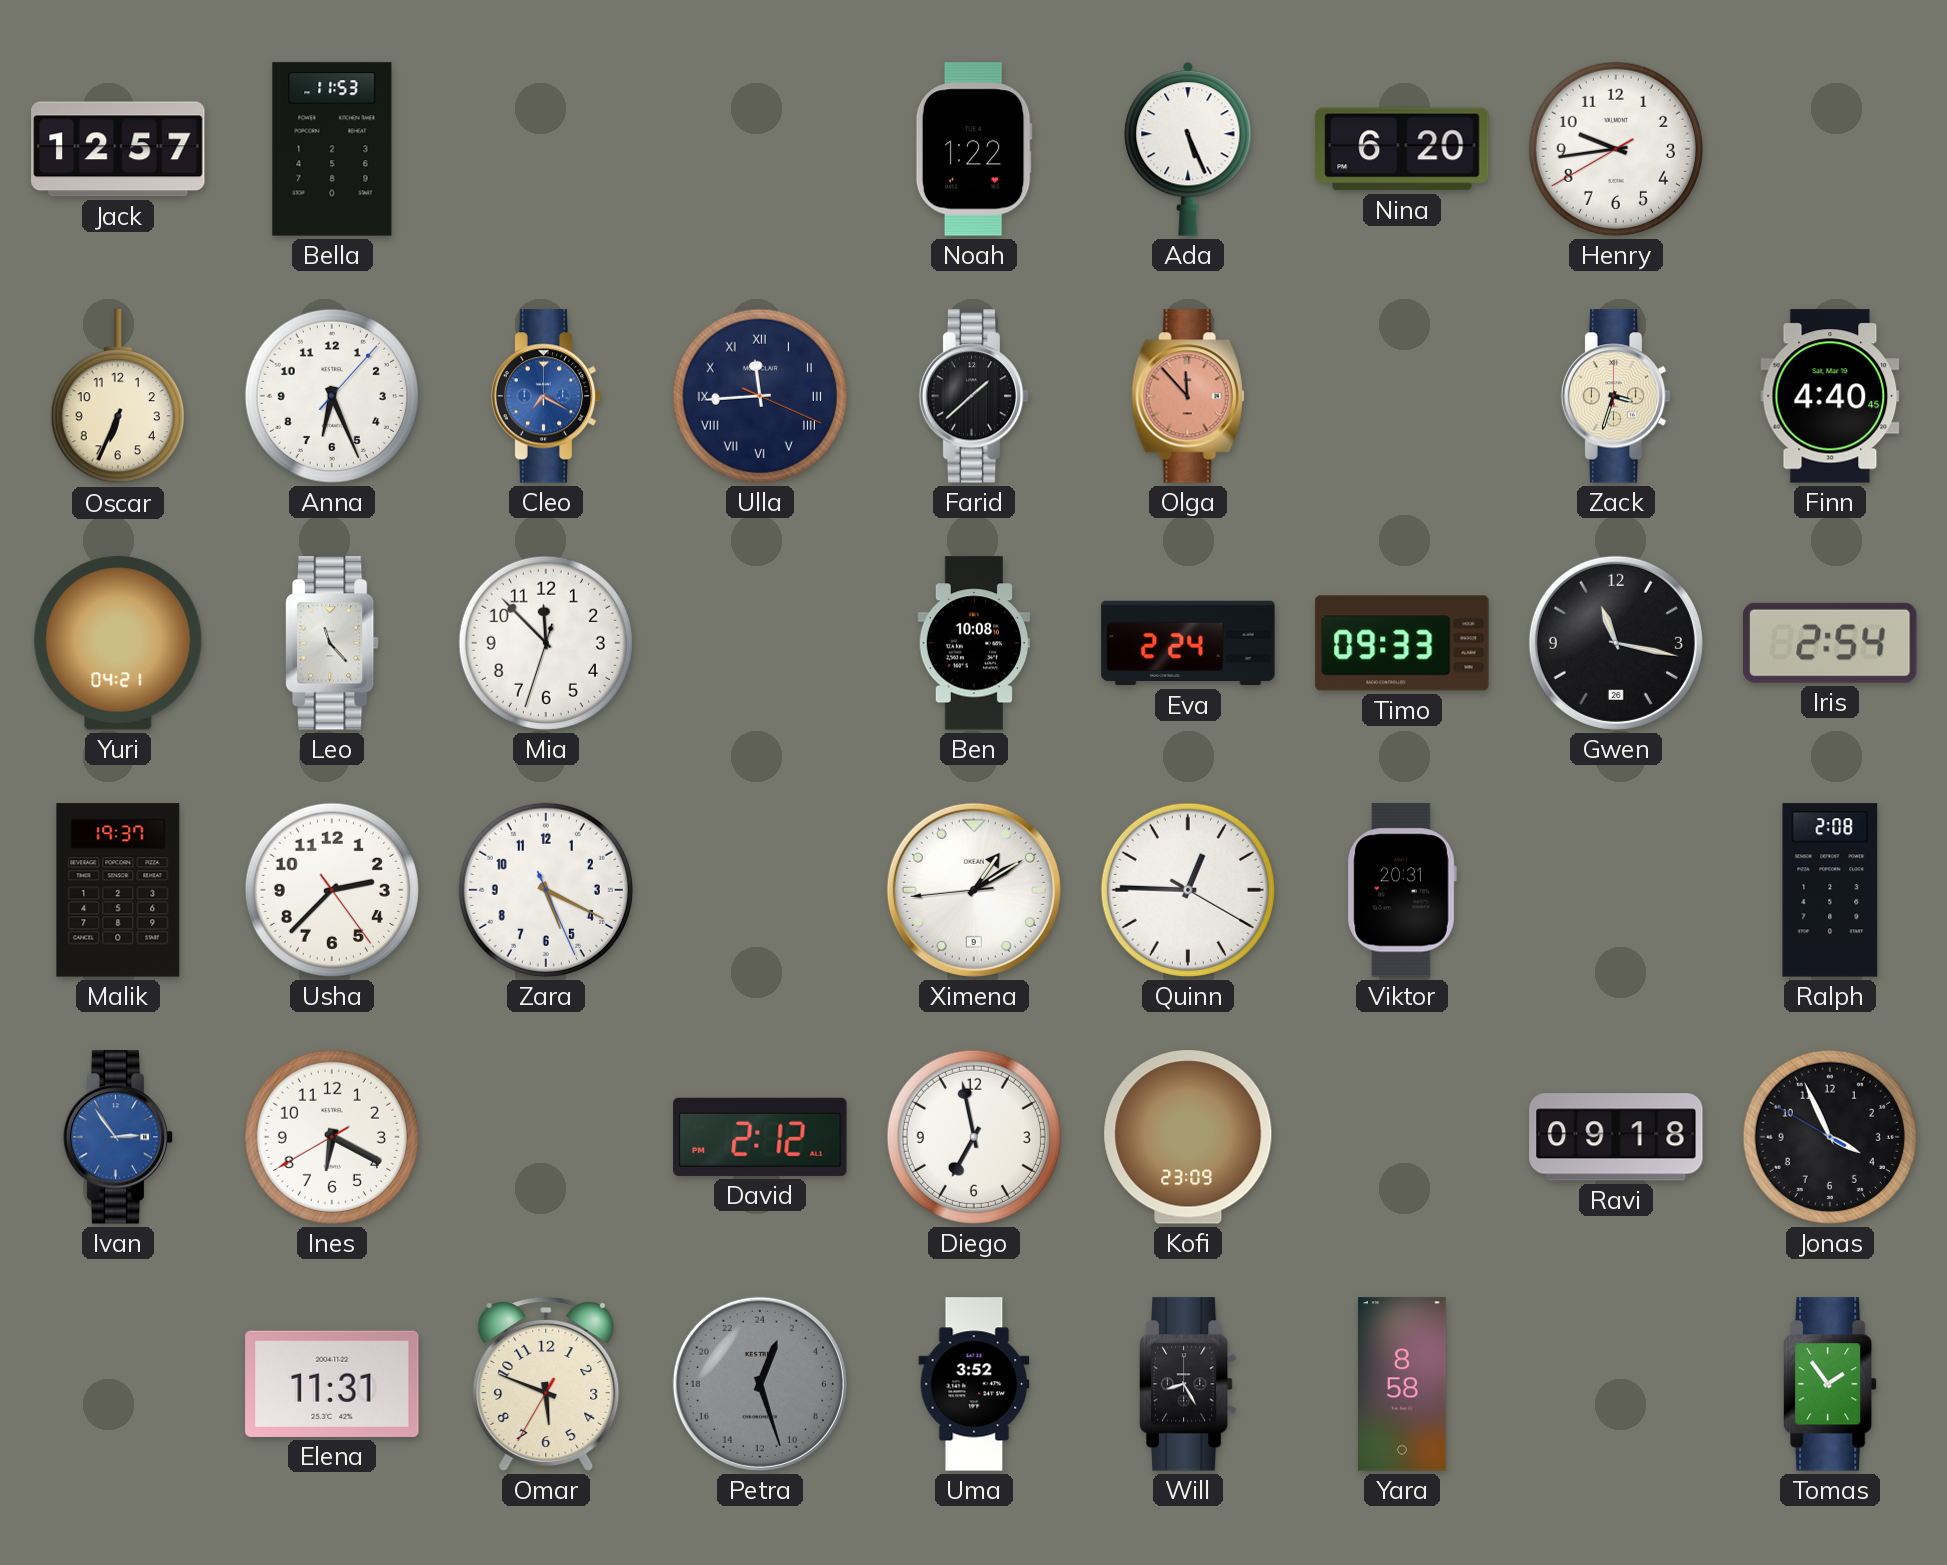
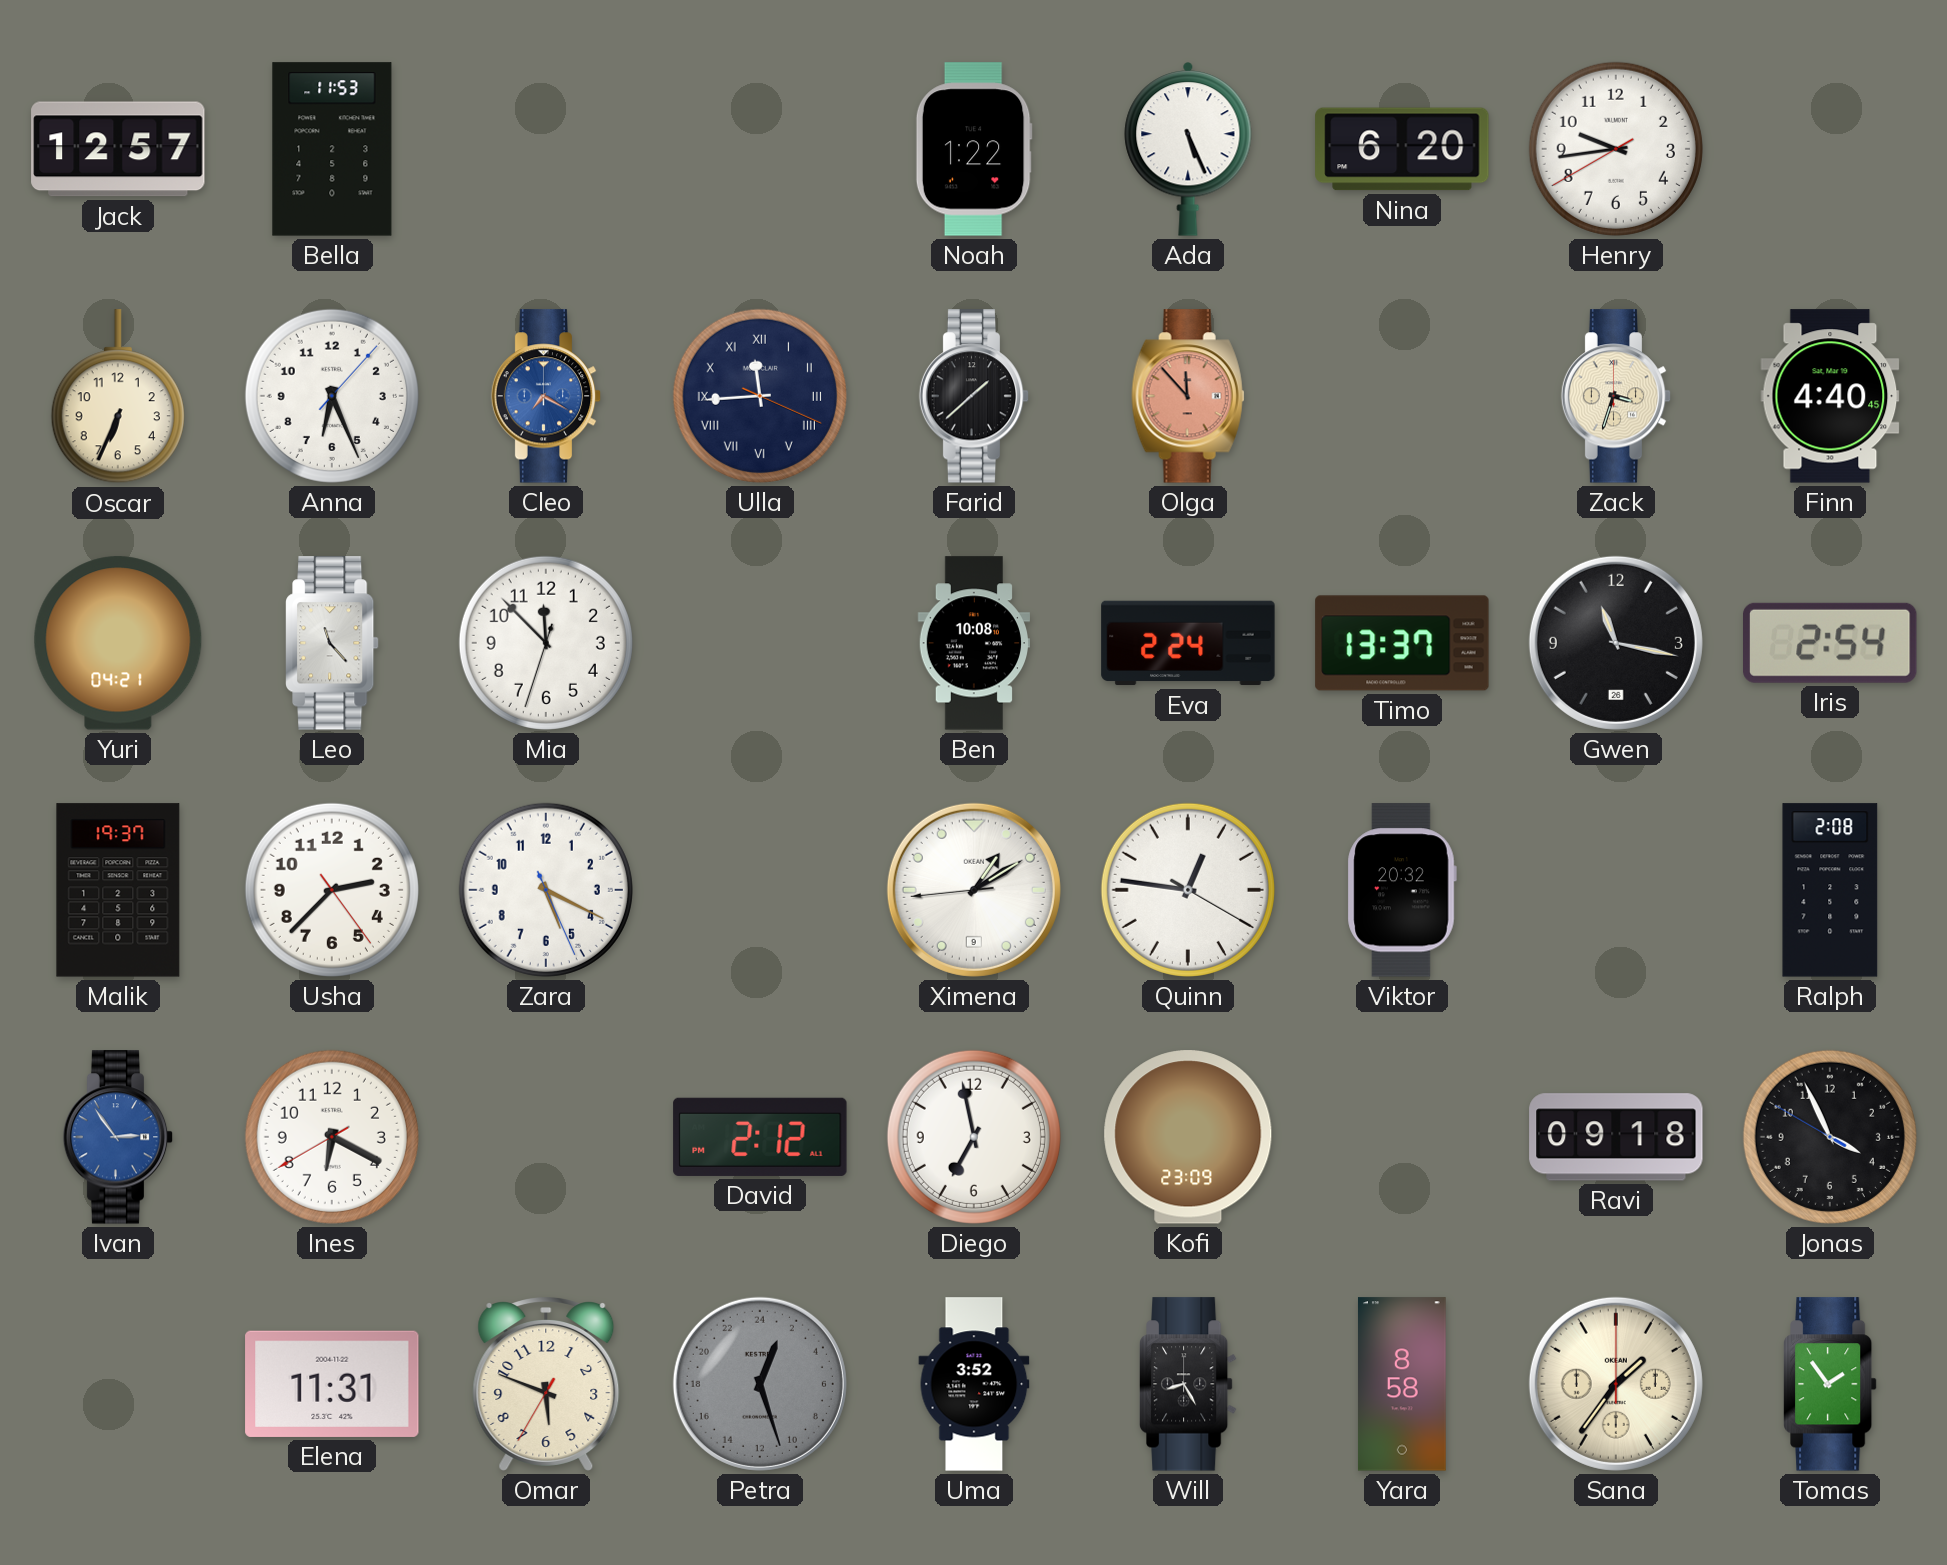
Timo: 09:33 -> 13:37 (1402, 643)
Quinn: 12:45 -> 12:46 (1188, 890)
Viktor: 20:31 -> 20:32 (1402, 890)
Sana: none -> 1:36 (1616, 1384)
